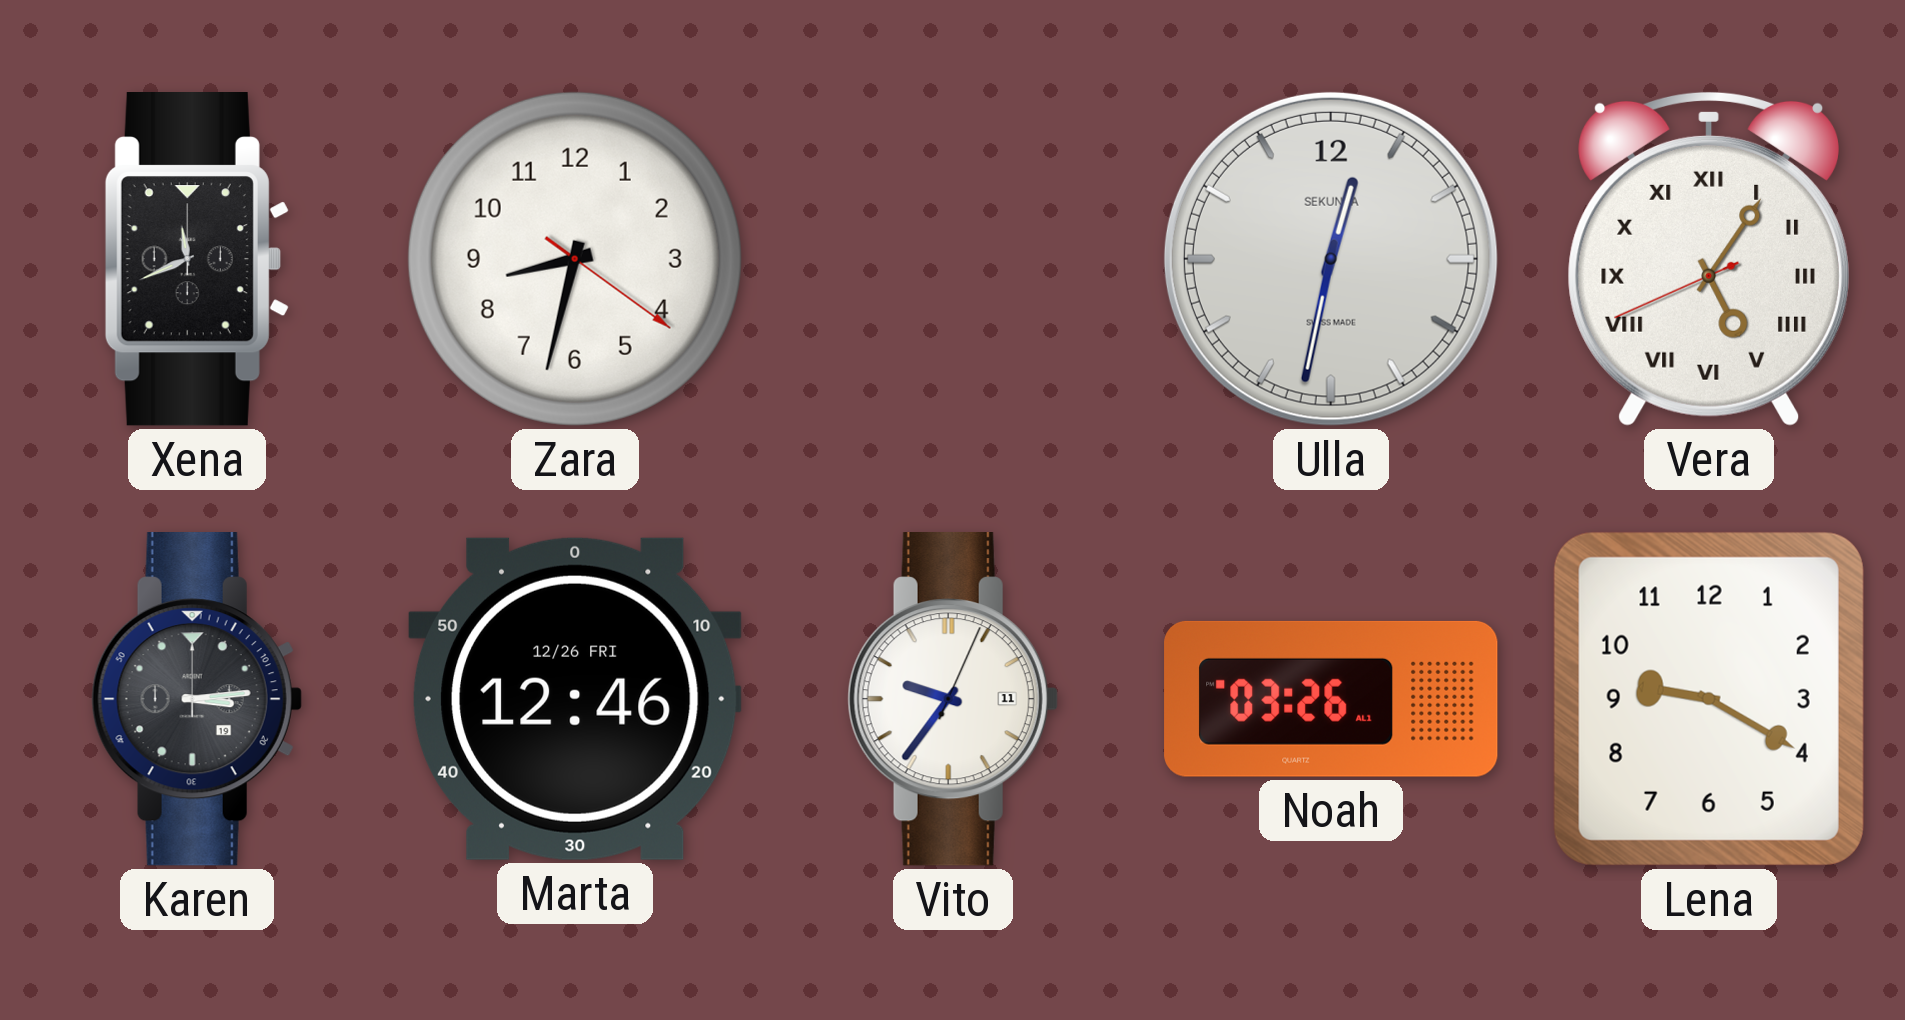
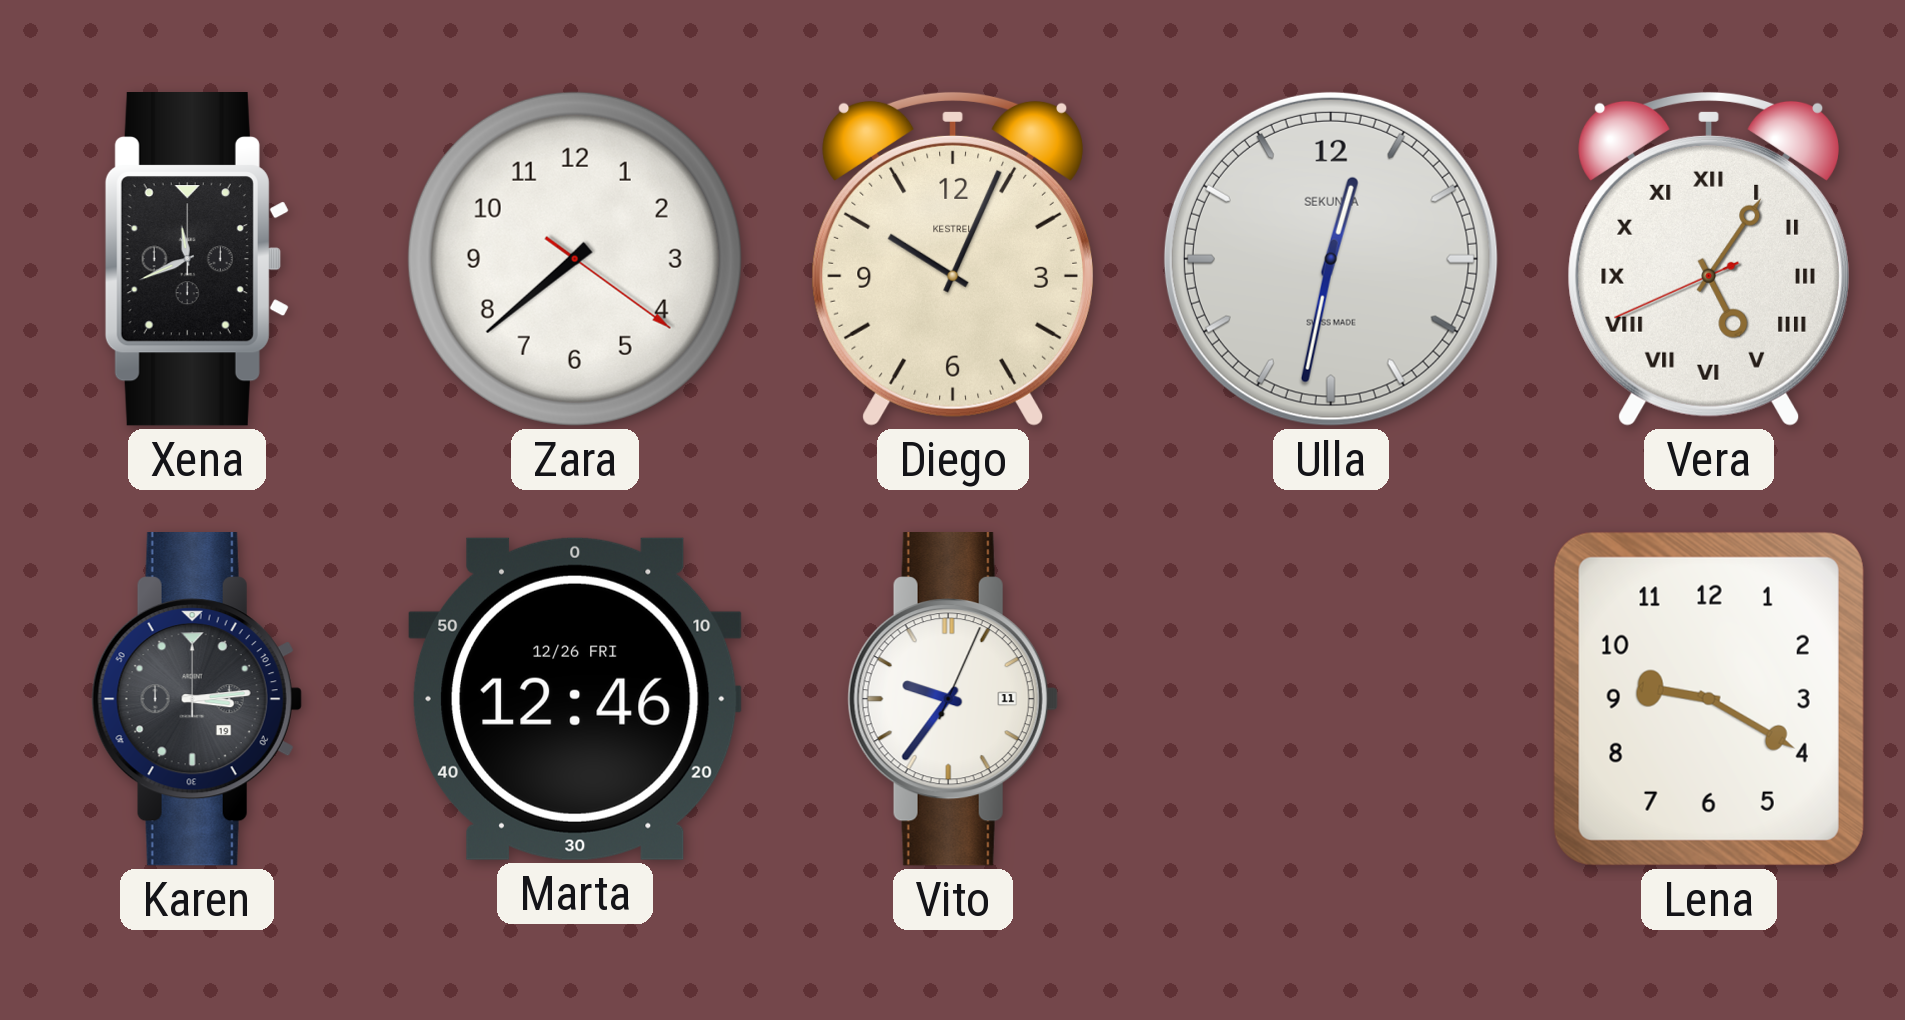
Zara: 8:32 -> 7:38 (575, 259)
Diego: none -> 10:04 (953, 258)
Noah: 03:26 -> none (1331, 699)
